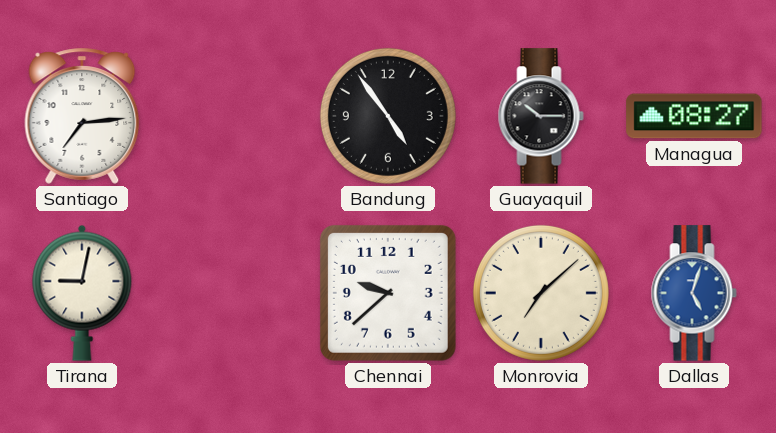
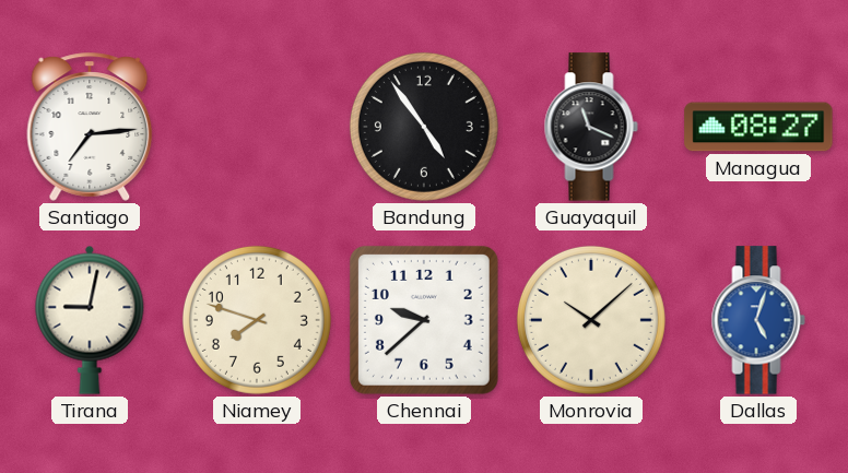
Guayaquil: 10:15 -> 11:19 (591, 127)
Niamey: none -> 7:48 (257, 320)
Monrovia: 7:08 -> 10:08 (591, 320)
